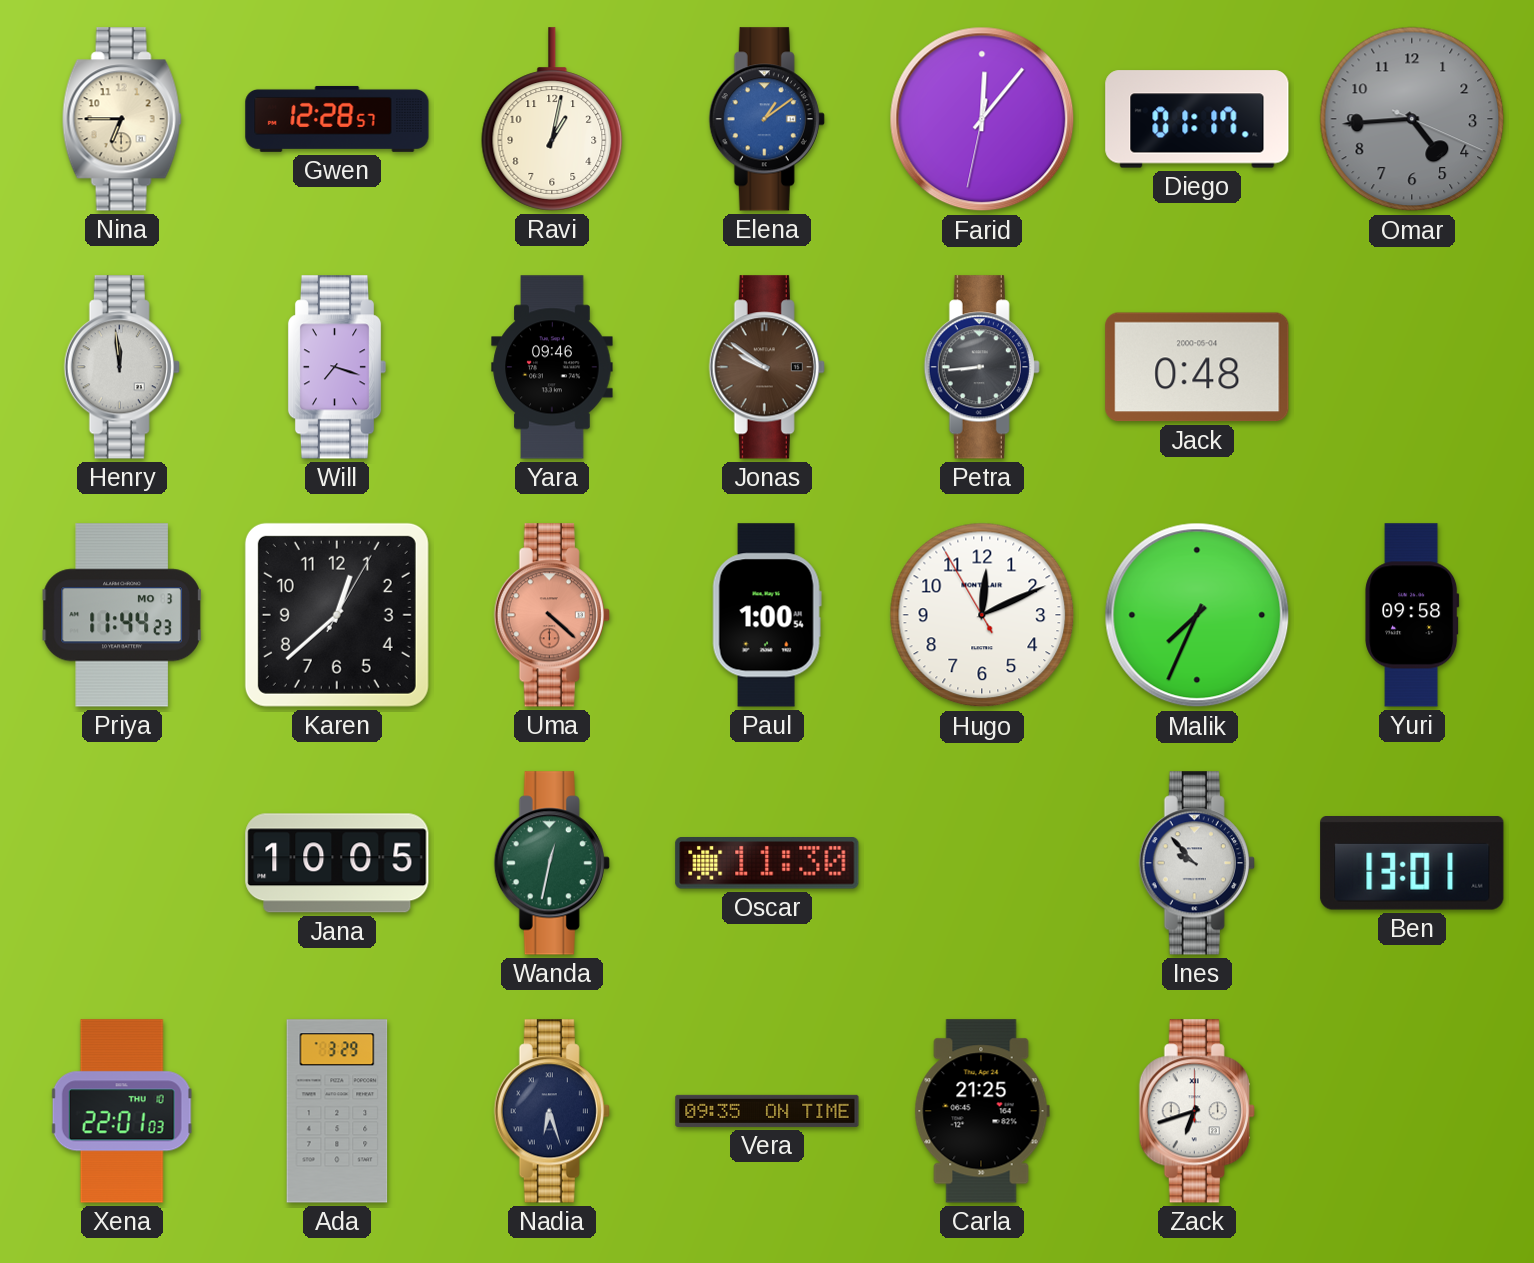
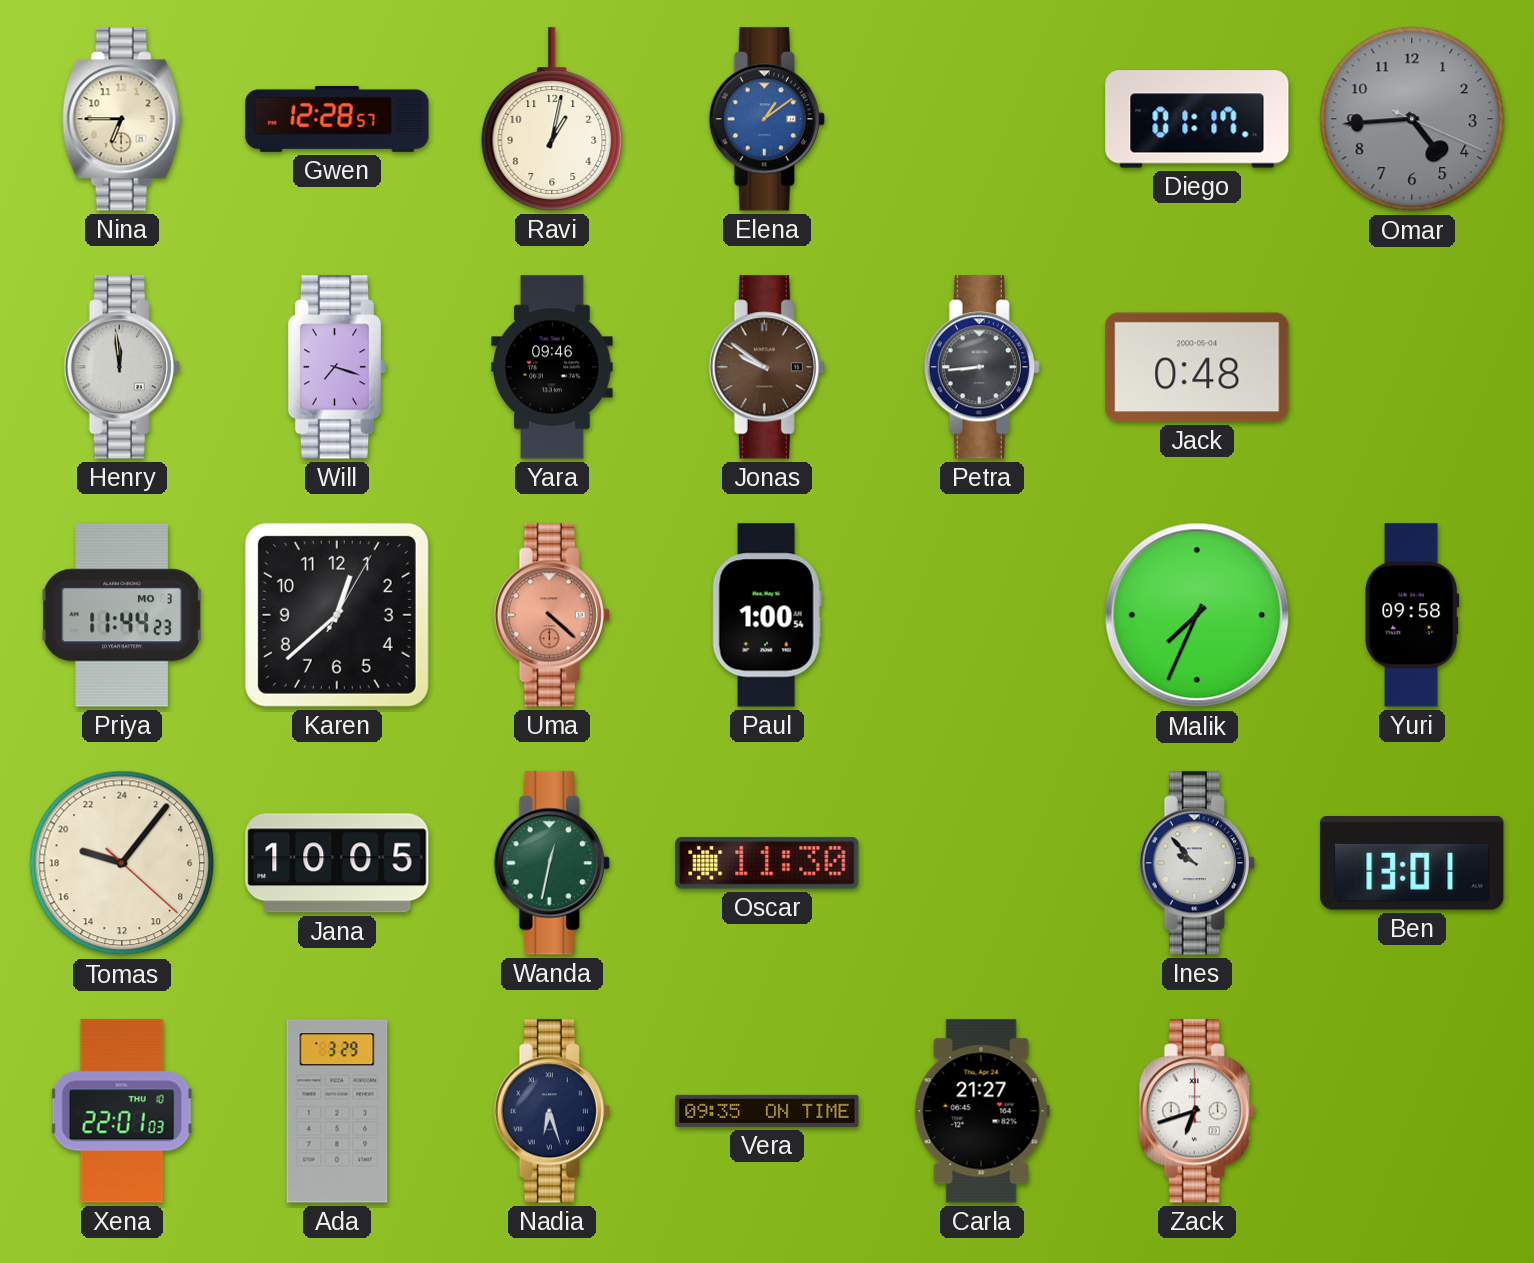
Farid: 12:06 -> none (982, 119)
Hugo: 12:10 -> none (982, 615)
Tomas: none -> 19:06 (122, 863)
Carla: 21:25 -> 21:27 (982, 1111)
